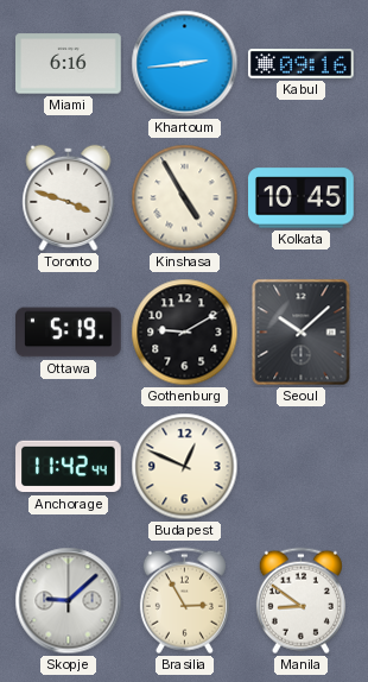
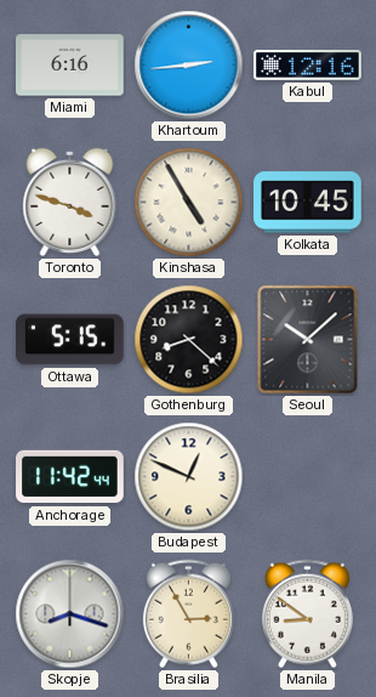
Kabul: 09:16 -> 12:16 (308, 66)
Ottawa: 5:19 -> 5:15 (70, 340)
Gothenburg: 9:10 -> 8:22 (189, 340)
Skopje: 9:08 -> 8:18 (70, 614)
